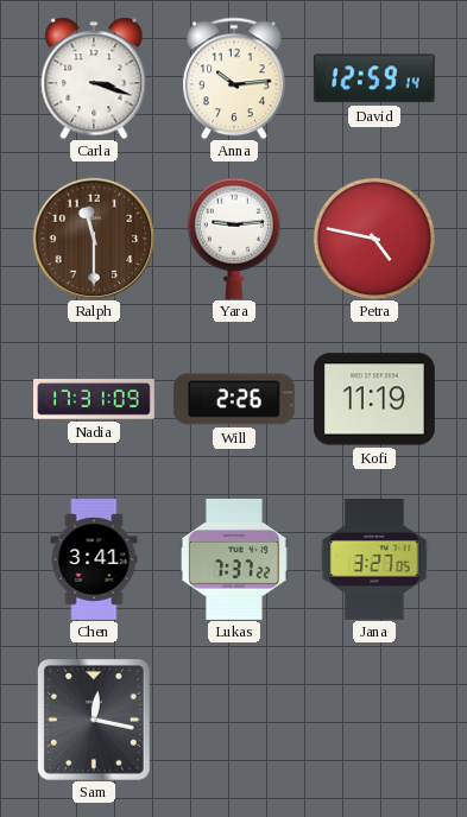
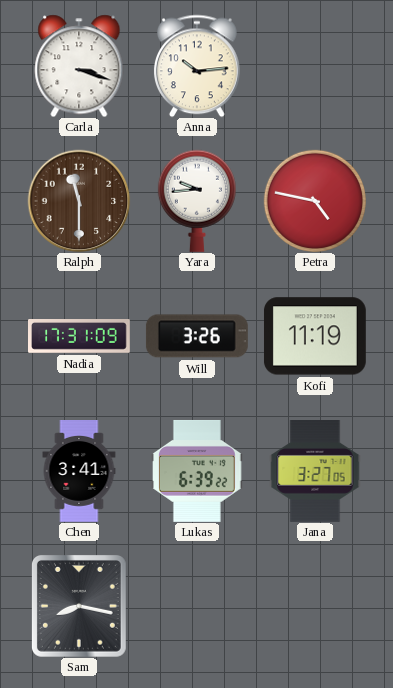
David: 12:59 -> none (374, 78)
Yara: 9:14 -> 9:44 (197, 201)
Will: 2:26 -> 3:26 (197, 336)
Lukas: 7:37 -> 6:39 (198, 471)
Sam: 12:17 -> 8:17 (79, 606)
